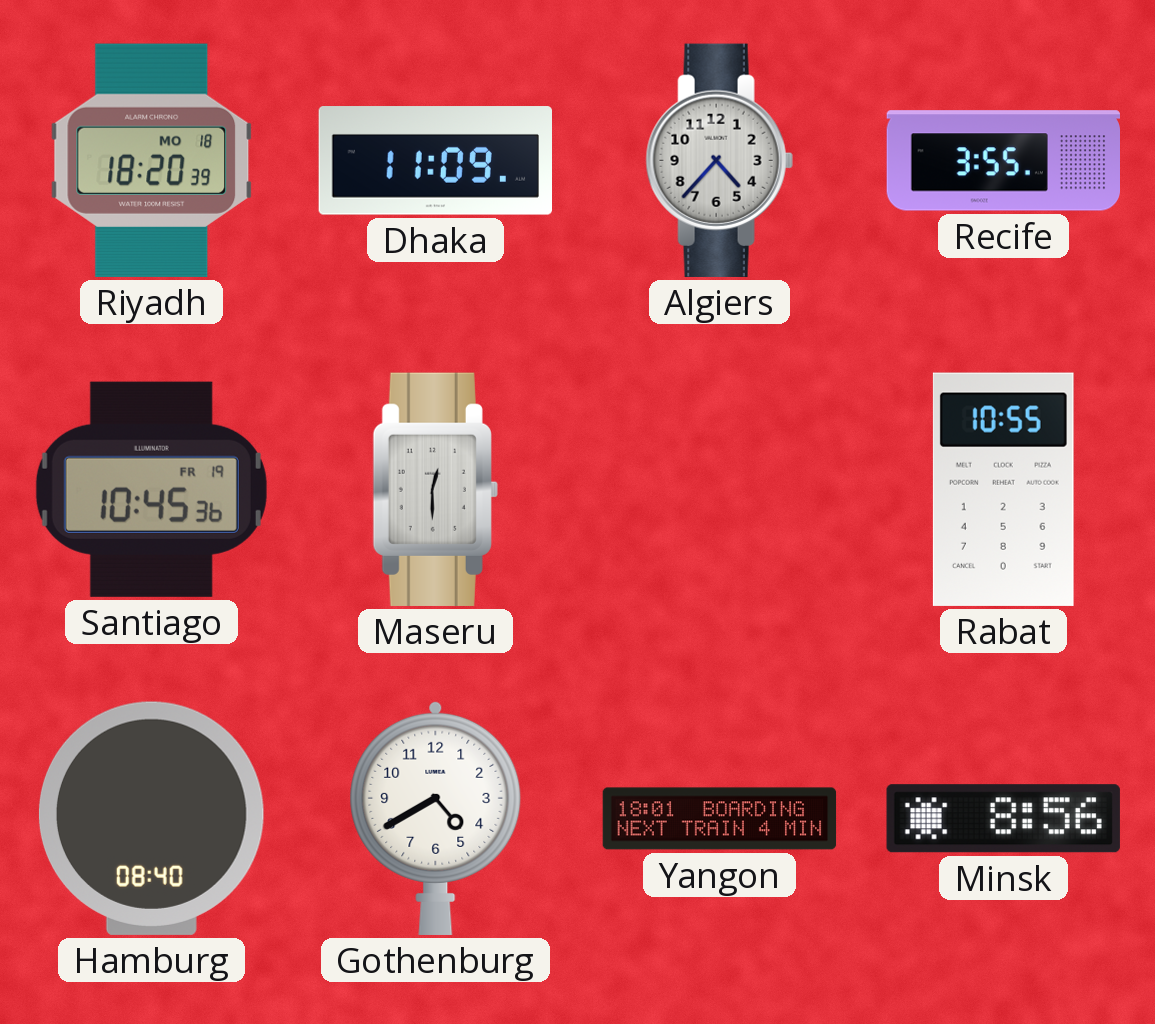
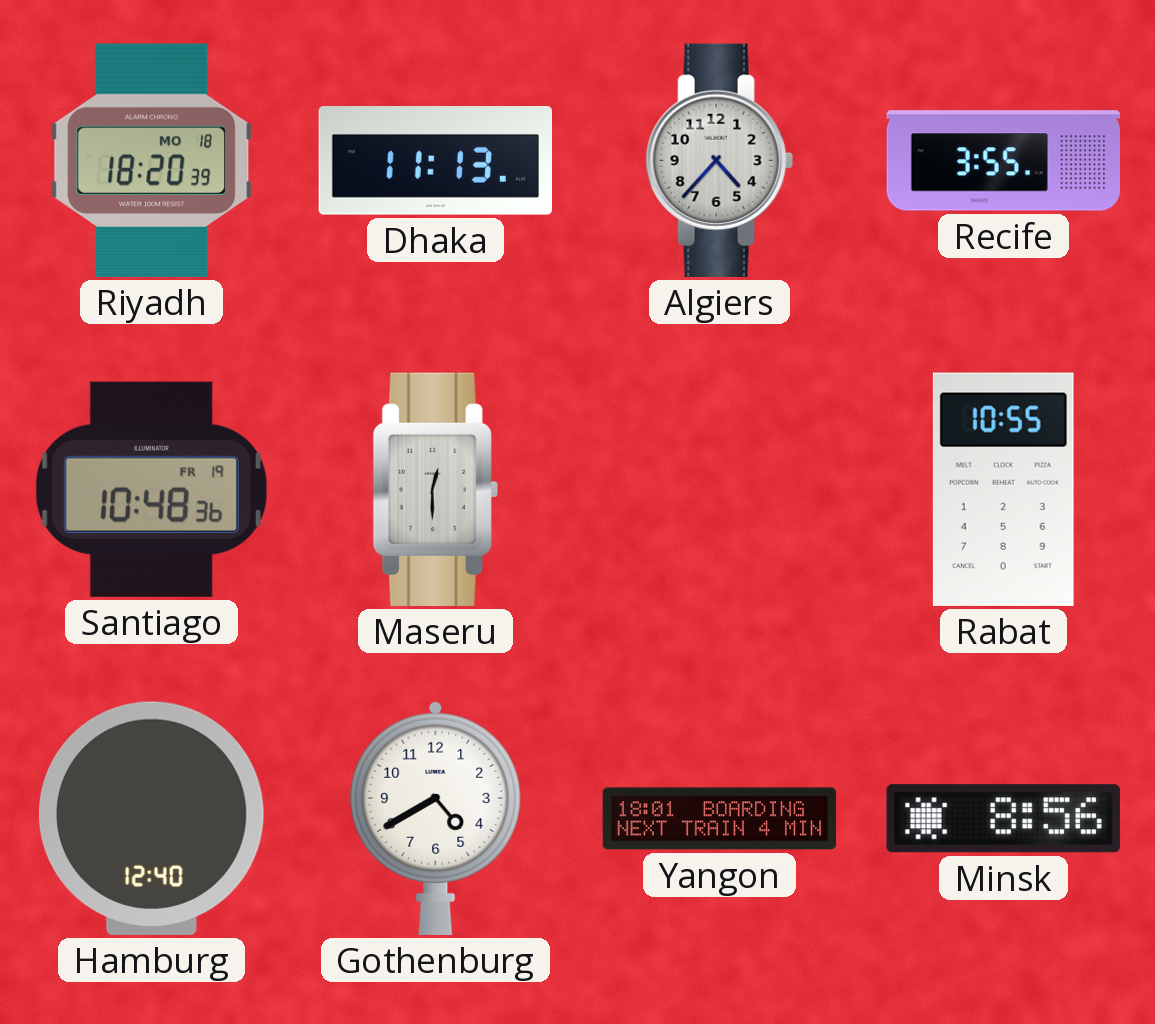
Dhaka: 11:09 -> 11:13 (435, 161)
Santiago: 10:45 -> 10:48 (151, 489)
Hamburg: 08:40 -> 12:40 (151, 818)
